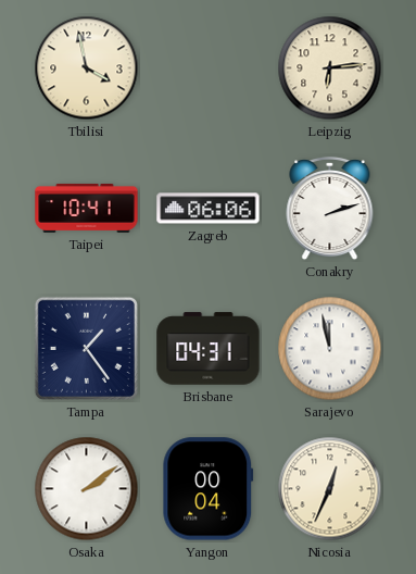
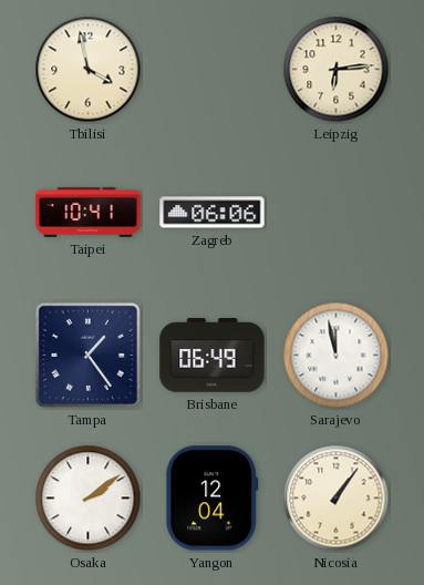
Conakry: 2:12 -> none (330, 209)
Brisbane: 04:31 -> 06:49 (213, 356)
Yangon: 00:04 -> 12:04 (213, 499)
Nicosia: 12:34 -> 1:06 (337, 499)
